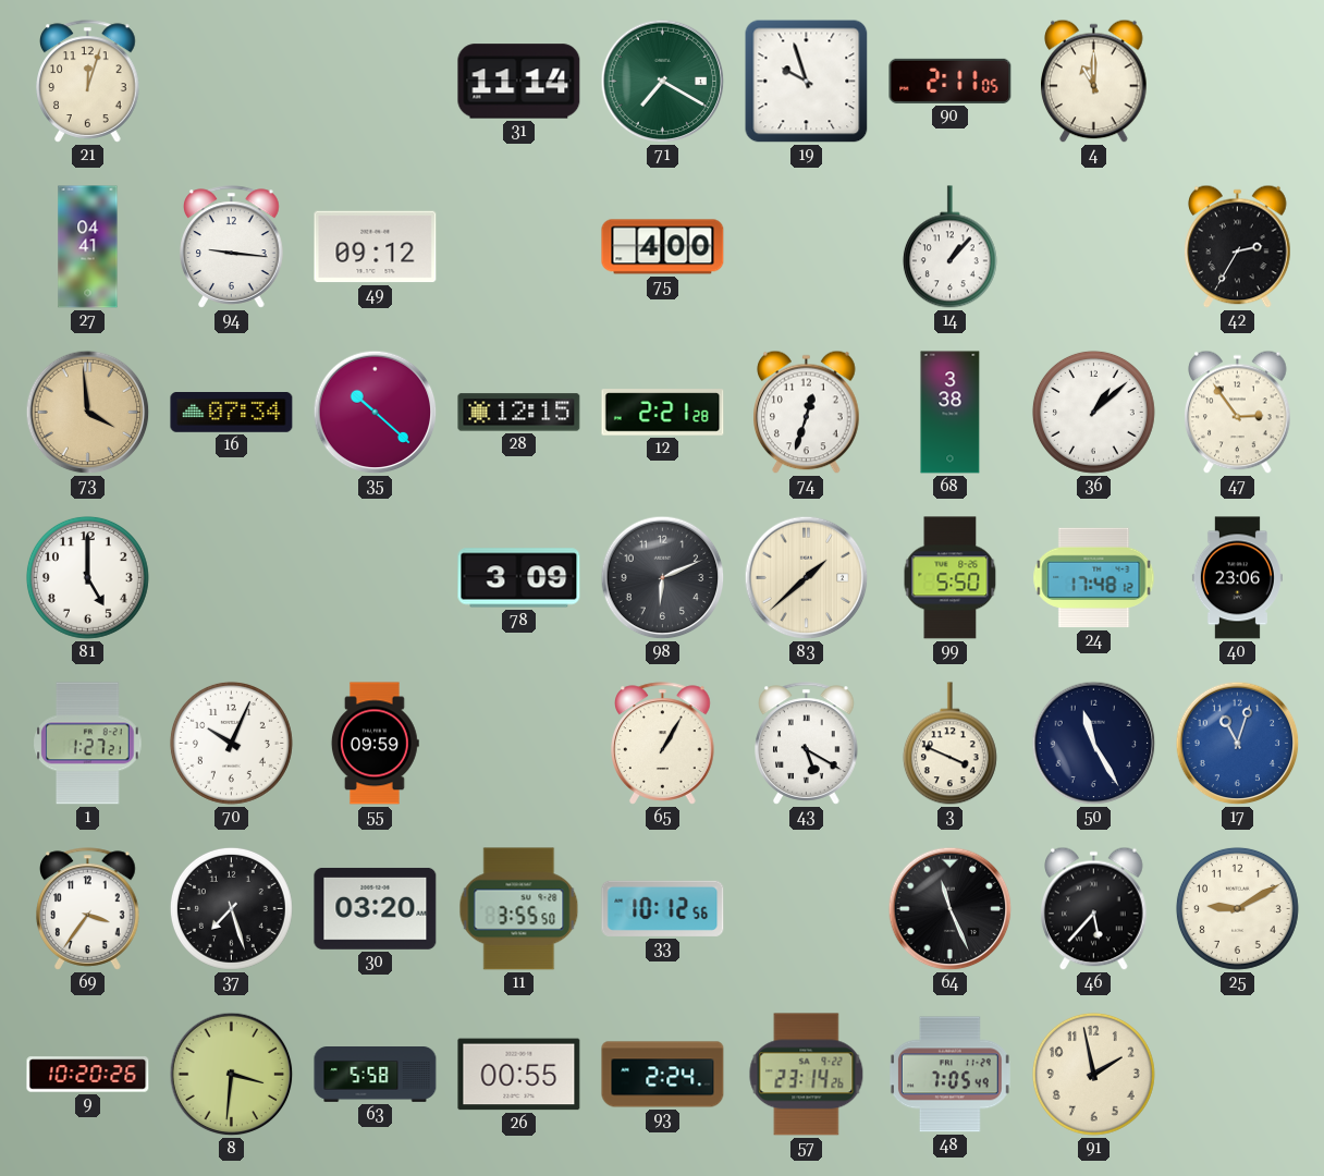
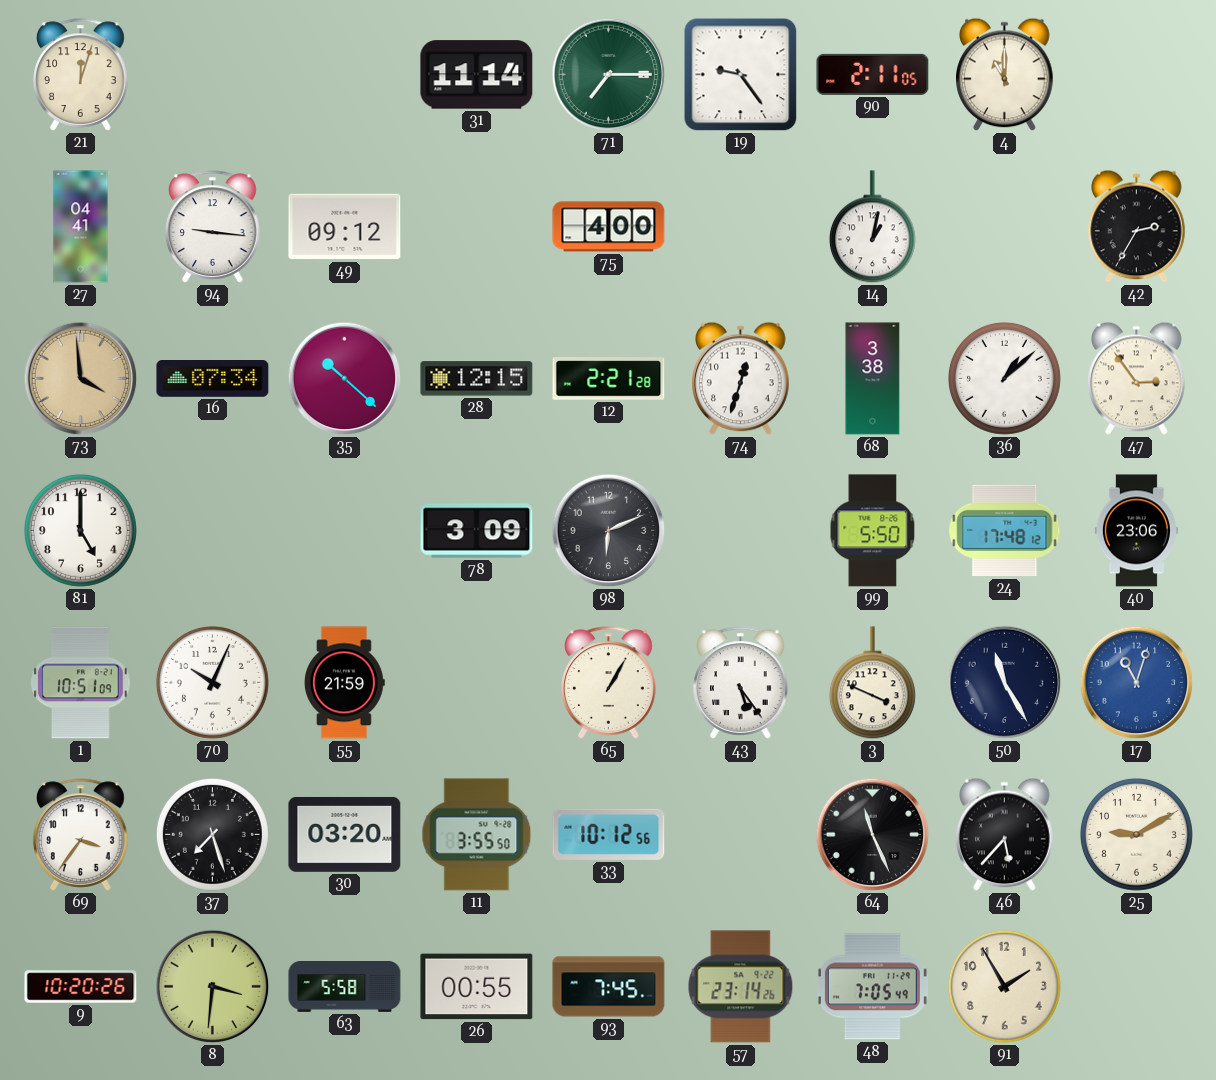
71: 7:20 -> 7:15 (609, 75)
19: 9:57 -> 9:24 (741, 75)
14: 1:07 -> 1:02 (872, 227)
83: 1:38 -> none (807, 578)
1: 1:27 -> 10:51 (81, 683)
55: 09:59 -> 21:59 (344, 683)
43: 5:20 -> 5:24 (741, 683)
93: 2:24 -> 7:45 (609, 987)
91: 1:58 -> 1:55 (1004, 986)
